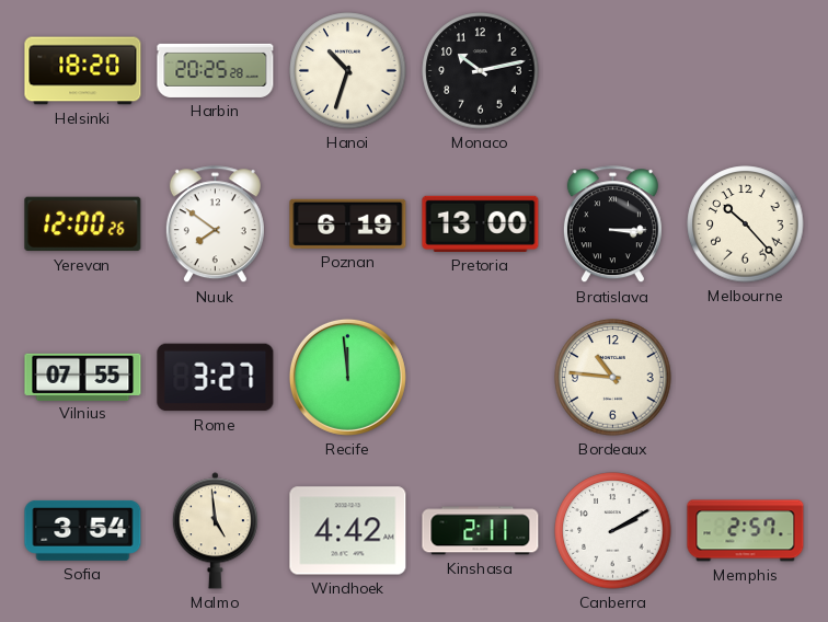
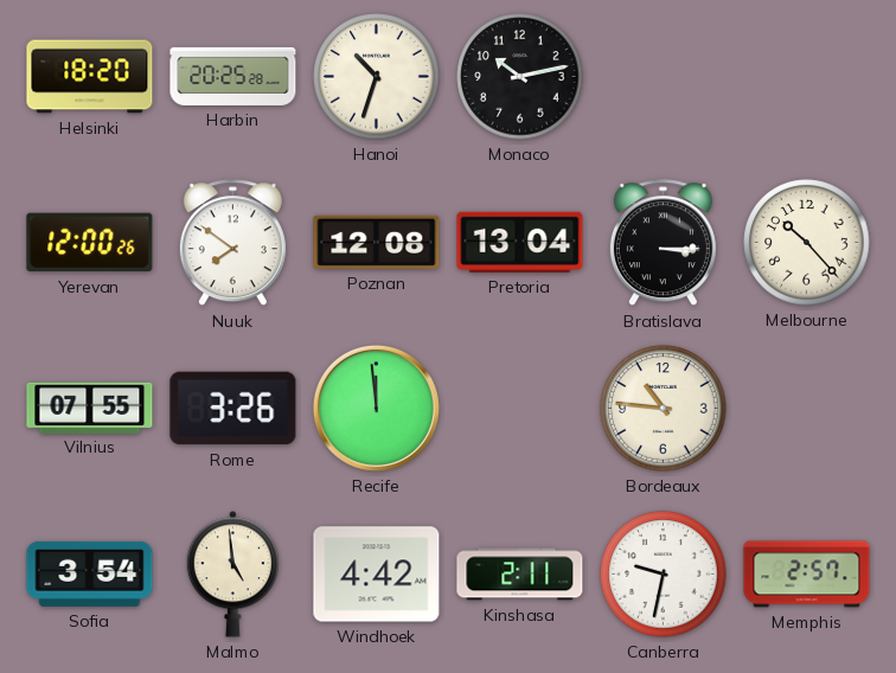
Poznan: 6:19 -> 12:08 (377, 242)
Pretoria: 13:00 -> 13:04 (520, 242)
Rome: 3:27 -> 3:26 (233, 409)
Canberra: 2:10 -> 9:32 (664, 575)
